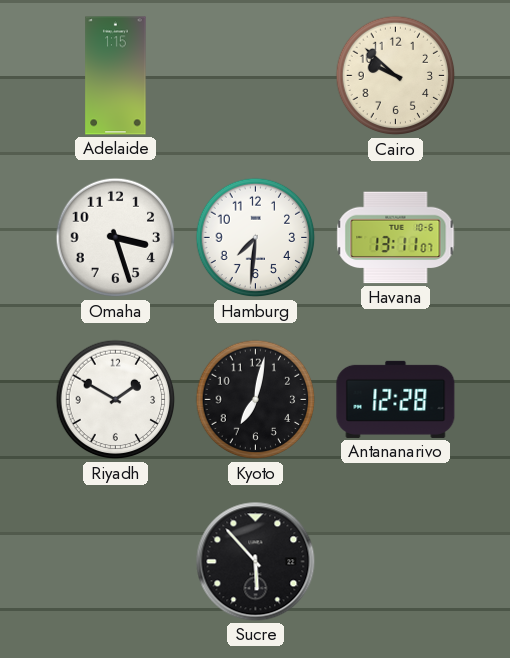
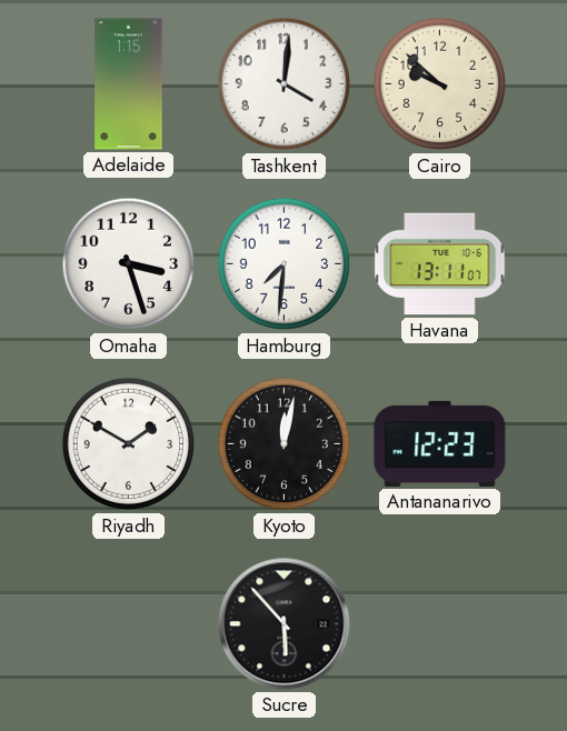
Tashkent: none -> 4:01 (285, 84)
Kyoto: 7:02 -> 12:02 (285, 444)
Antananarivo: 12:28 -> 12:23 (440, 443)
